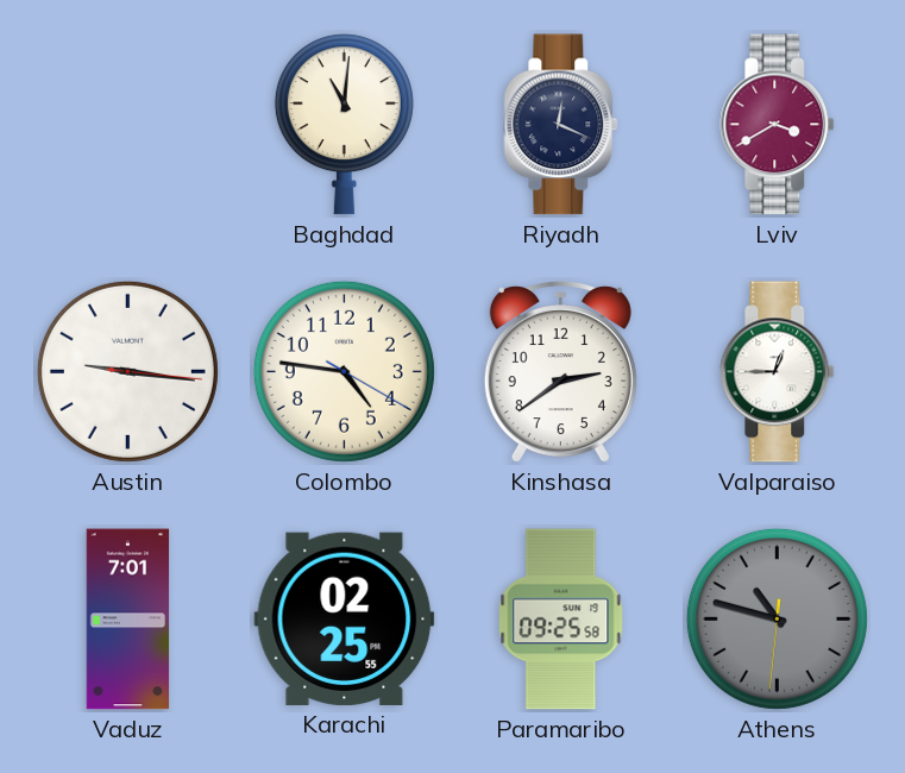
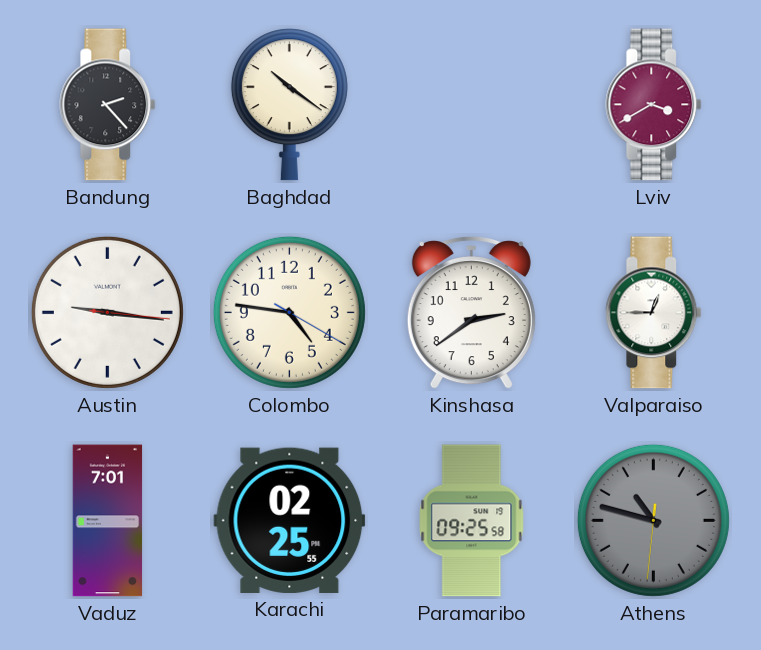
Bandung: none -> 2:23 (108, 105)
Baghdad: 11:01 -> 10:21 (289, 105)
Riyadh: 12:19 -> none (561, 125)
